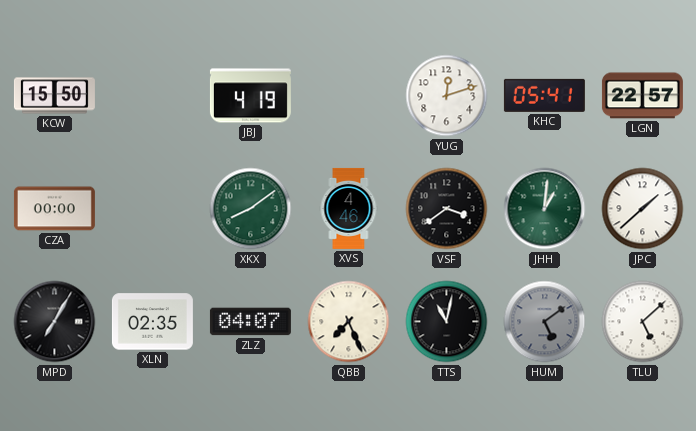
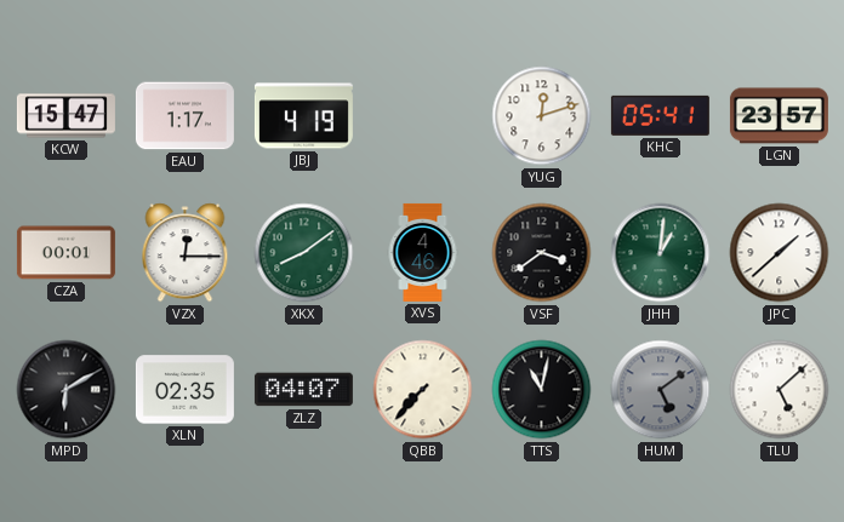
KCW: 15:50 -> 15:47 (65, 116)
EAU: none -> 1:17 (184, 116)
LGN: 22:57 -> 23:57 (779, 116)
CZA: 00:00 -> 00:01 (65, 253)
VZX: none -> 12:15 (186, 253)
MPD: 7:05 -> 6:10 (67, 390)
QBB: 7:26 -> 7:37 (423, 390)
